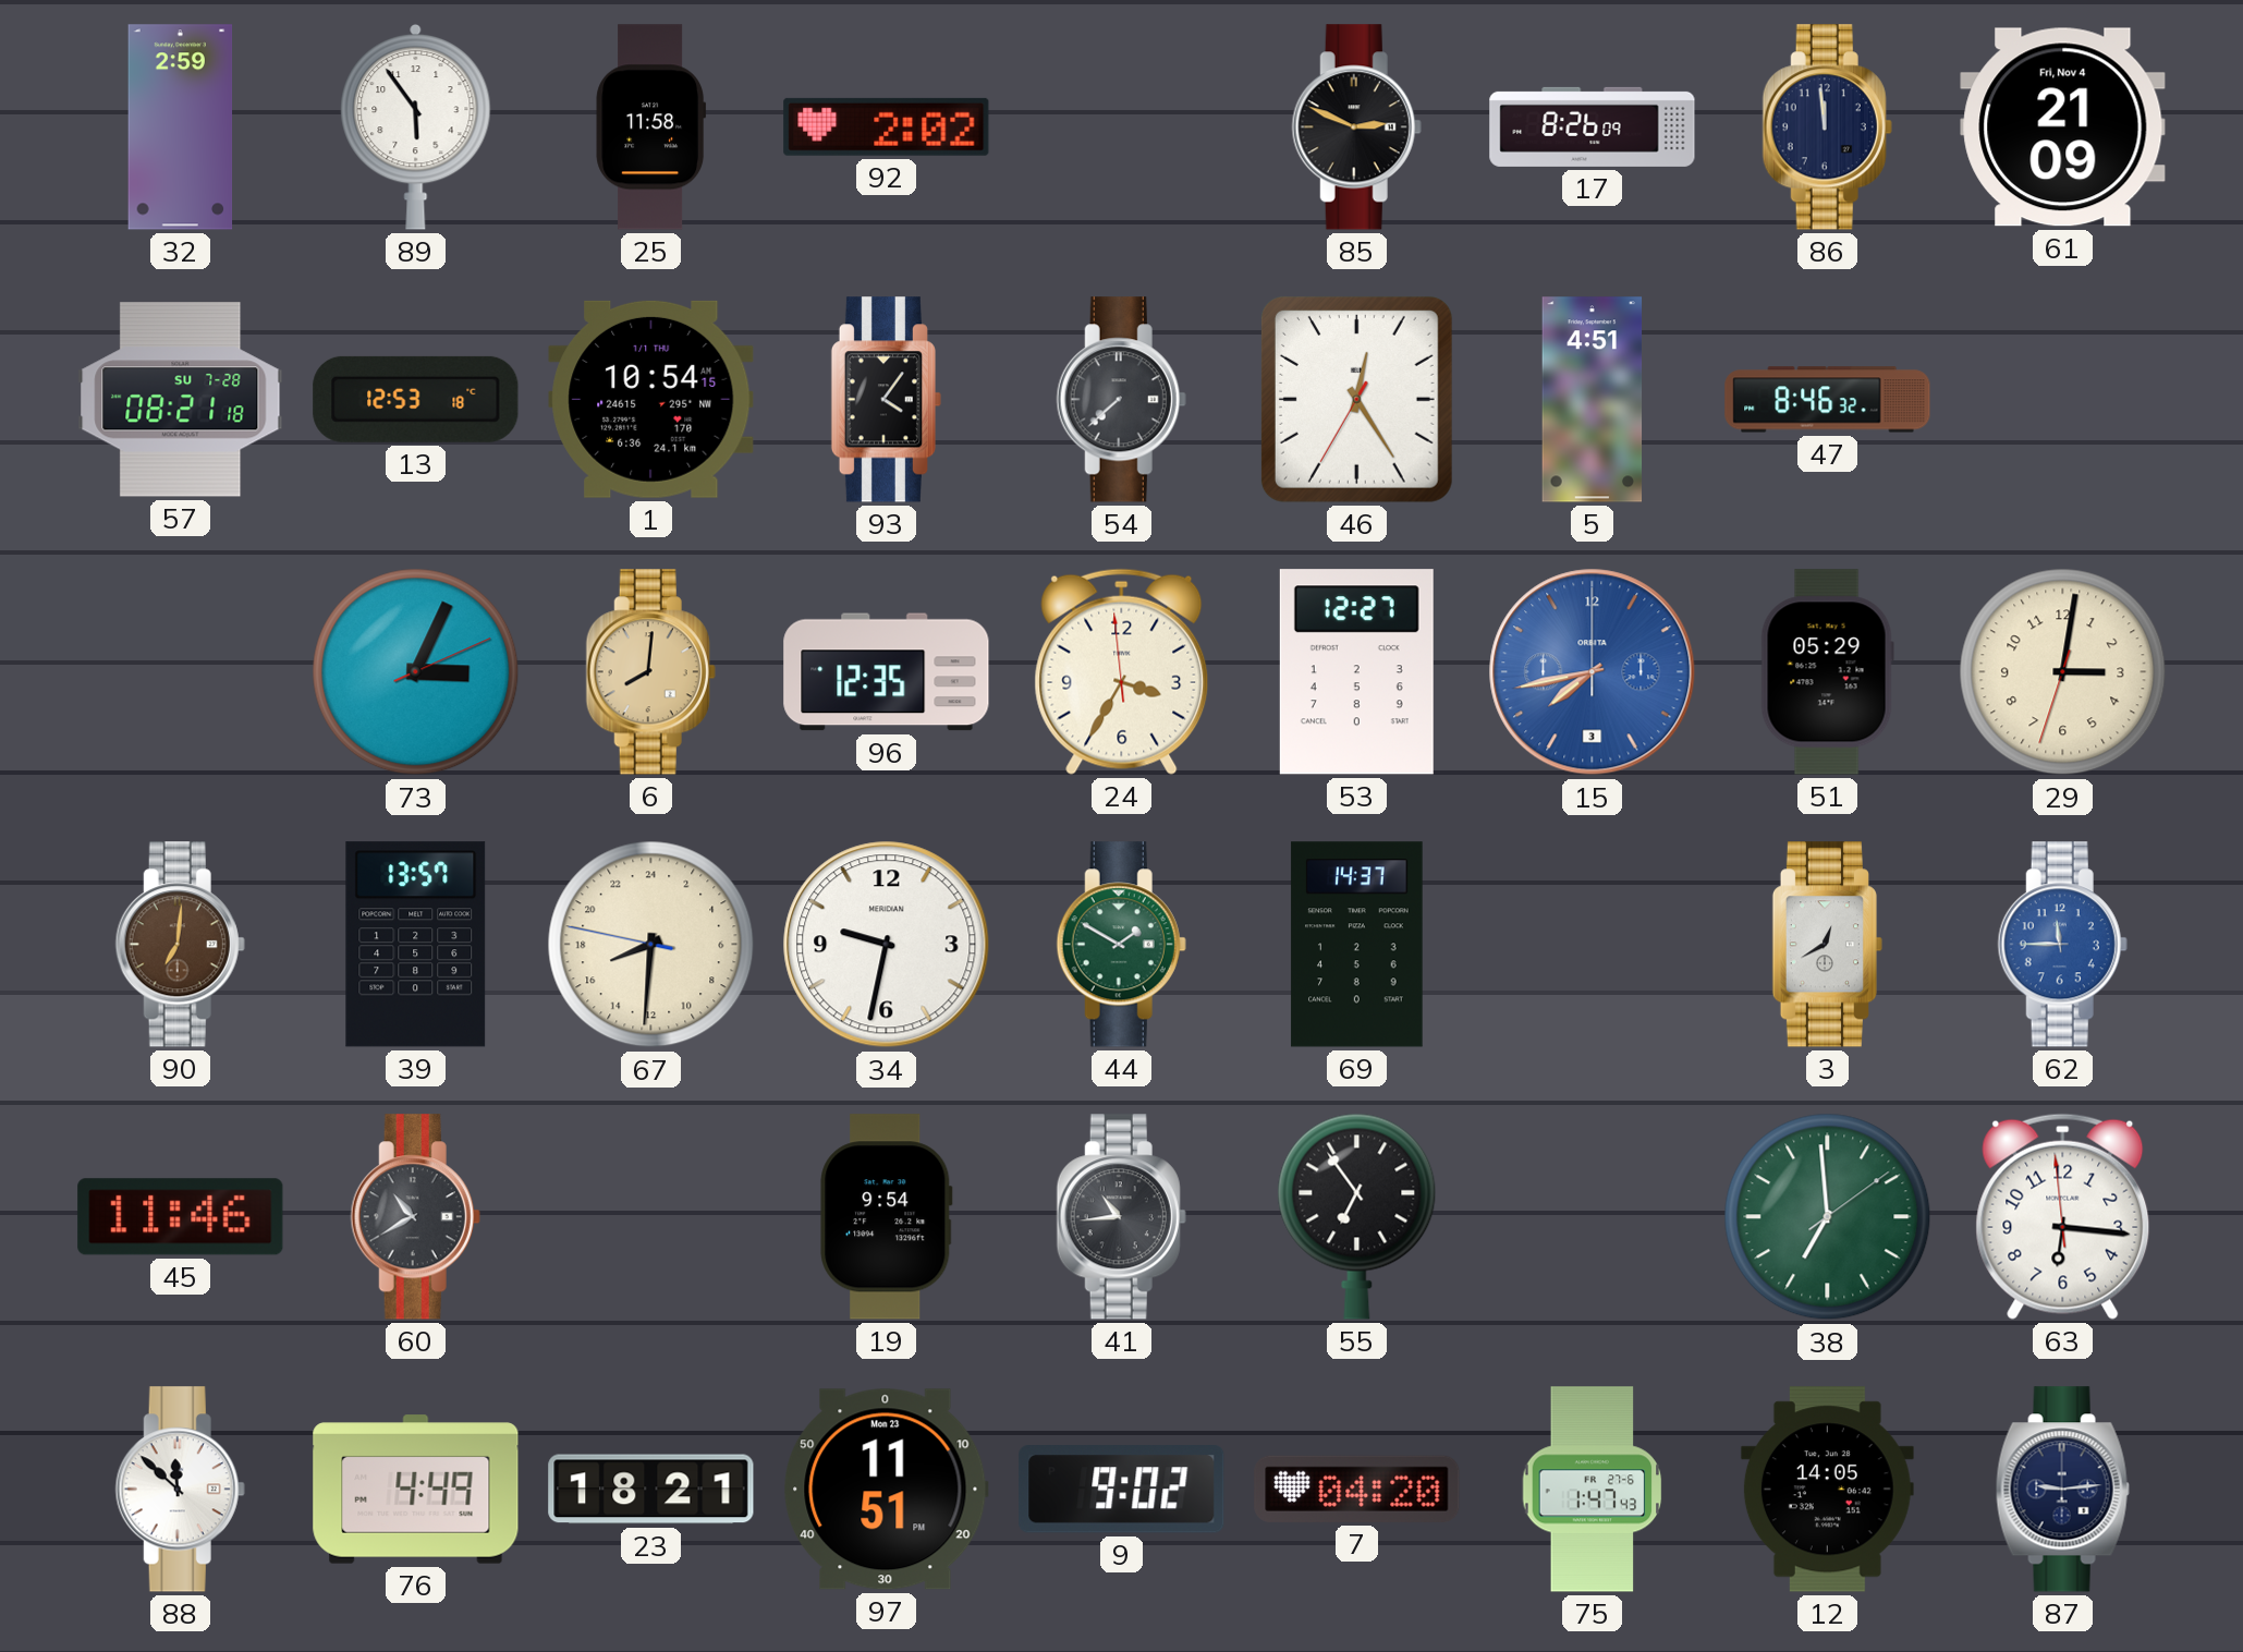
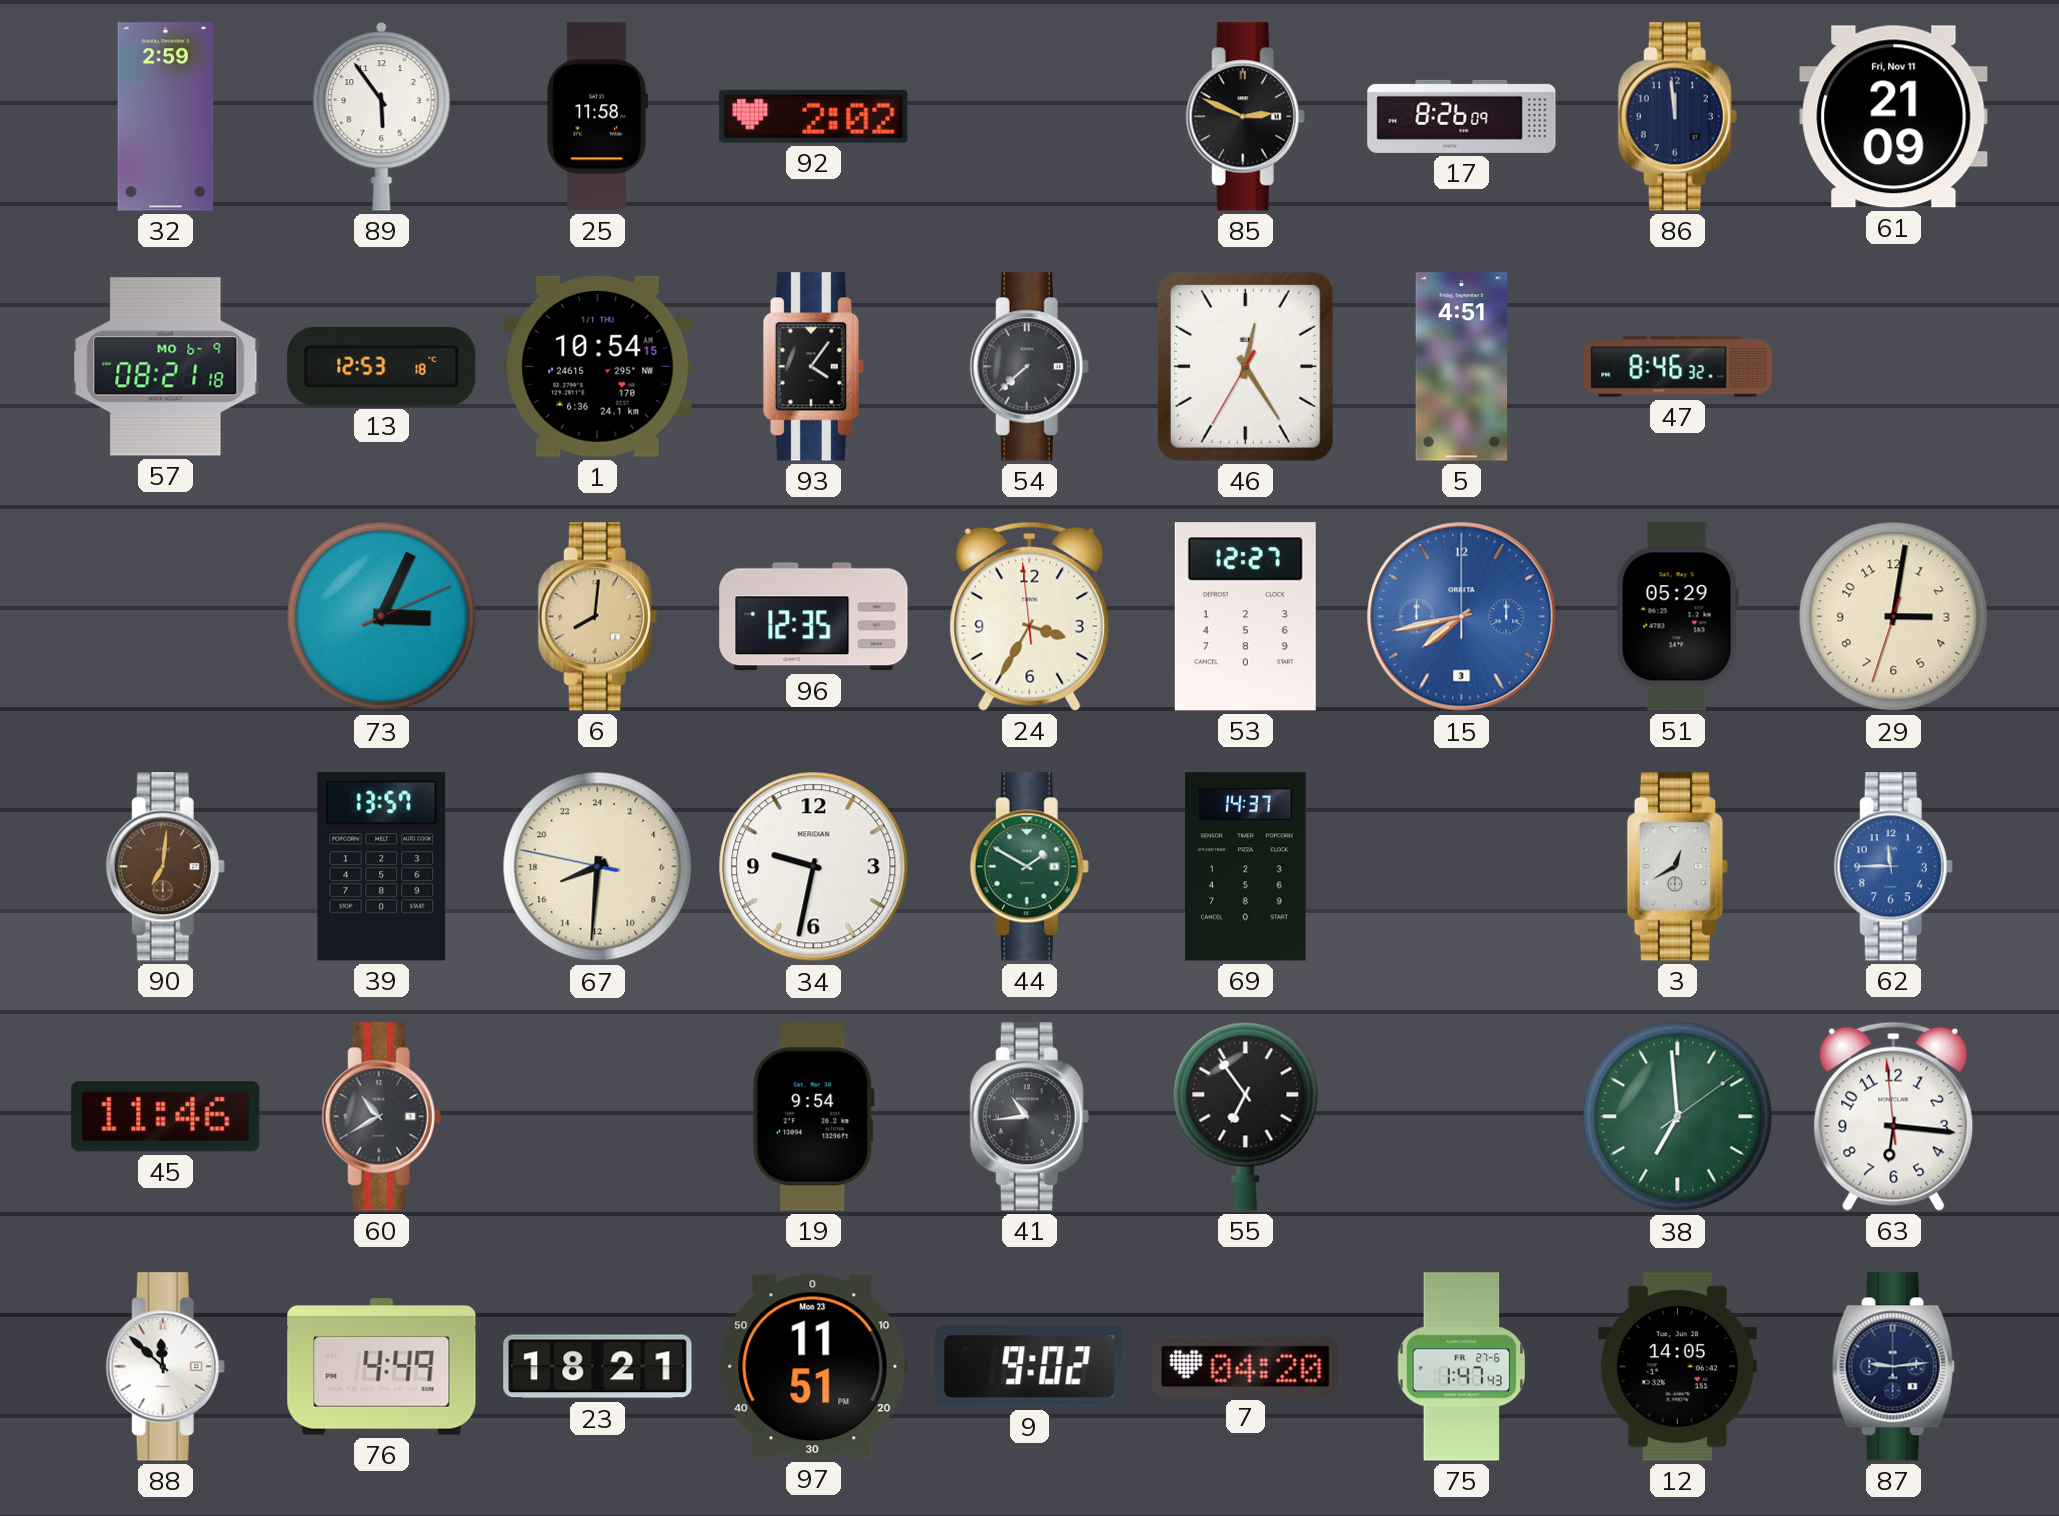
61 date: Fri, Nov 4 -> Fri, Nov 11 (1894, 117)
57 date: SU 7-28 -> MO 6-9 (166, 367)
